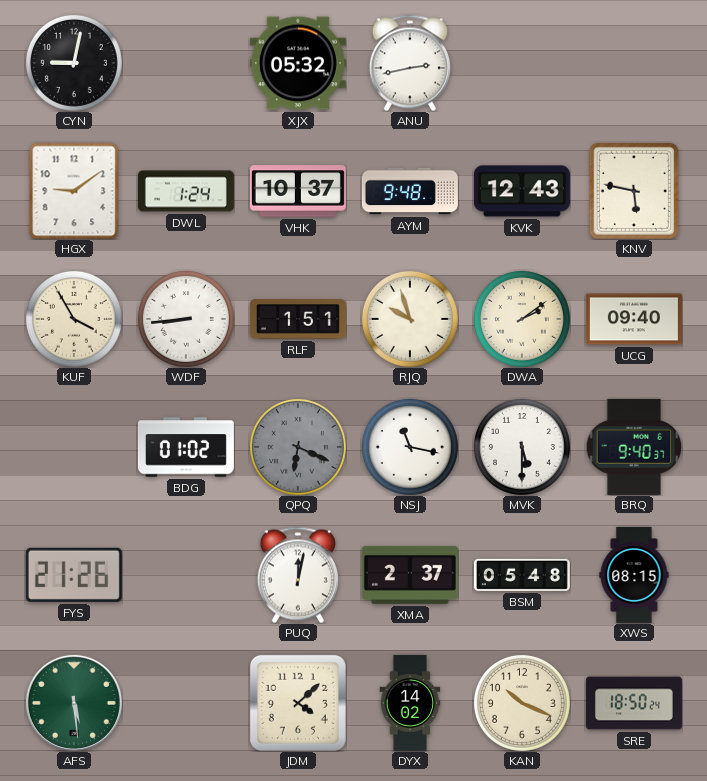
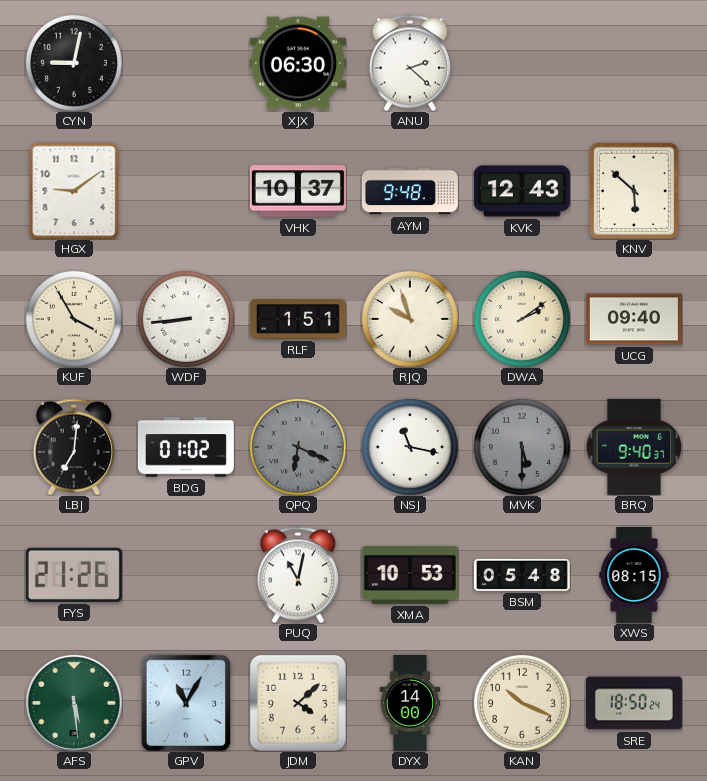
XJX: 05:32 -> 06:30 (298, 63)
ANU: 2:43 -> 2:22 (410, 63)
DWL: 1:24 -> none (186, 191)
KNV: 5:47 -> 5:52 (634, 191)
LBJ: none -> 7:01 (74, 447)
MVK dial: white -> grey (522, 447)
PUQ: 12:02 -> 11:02 (298, 575)
XMA: 2:37 -> 10:53 (410, 575)
GPV: none -> 11:05 (186, 703)
DYX: 14:02 -> 14:00 (410, 703)
